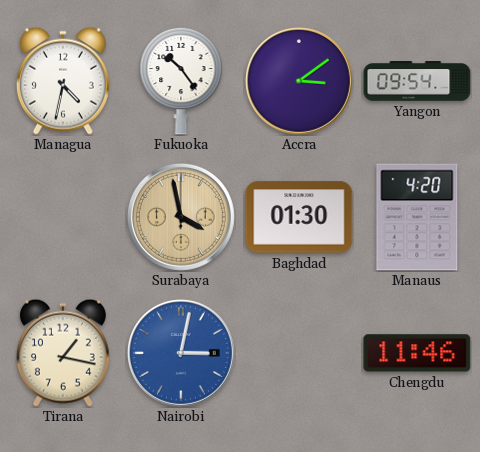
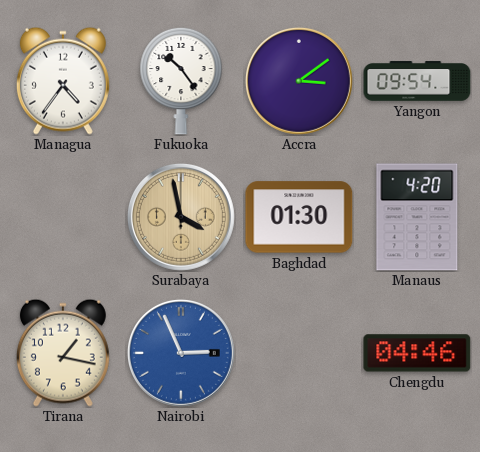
Managua: 4:32 -> 4:36 (63, 81)
Nairobi: 3:02 -> 2:56 (181, 353)
Chengdu: 11:46 -> 04:46 (417, 353)
